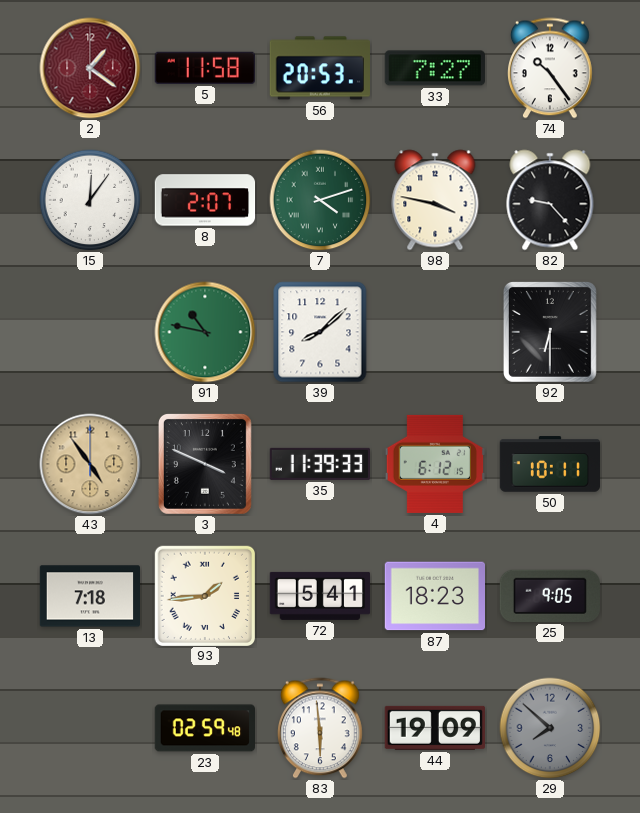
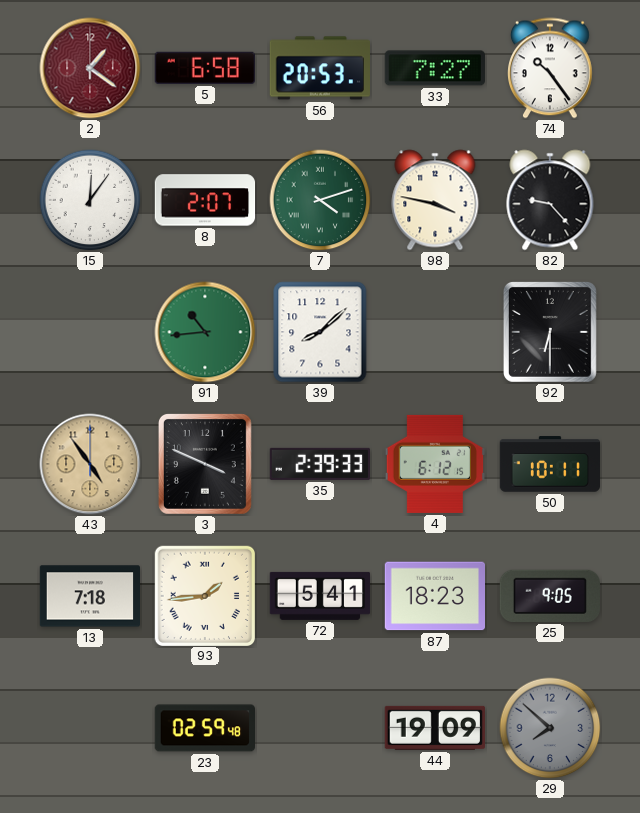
5: 11:58 -> 6:58 (205, 68)
91: 10:47 -> 10:44 (205, 332)
35: 11:39 -> 2:39 (319, 464)
83: 5:59 -> none (321, 728)
